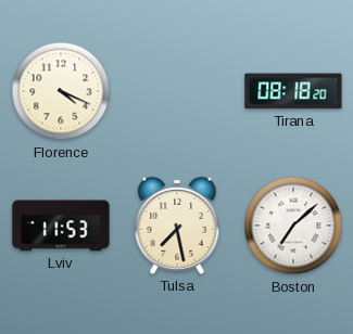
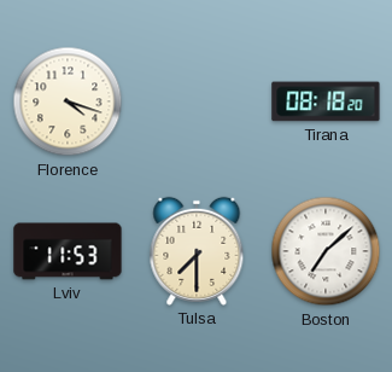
Florence: 4:19 -> 4:18 (68, 101)
Tulsa: 7:28 -> 7:30 (197, 251)
